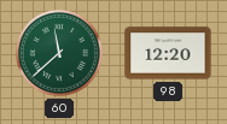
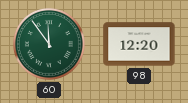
60: 11:38 -> 11:54 (49, 44)
